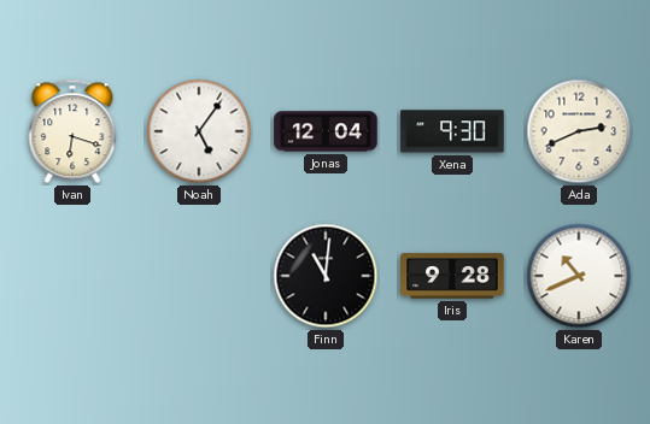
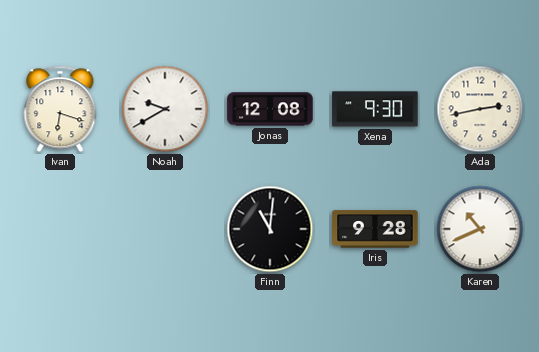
Noah: 5:06 -> 9:40 (165, 109)
Jonas: 12:04 -> 12:08 (270, 109)
Ada: 2:41 -> 2:43 (480, 109)
